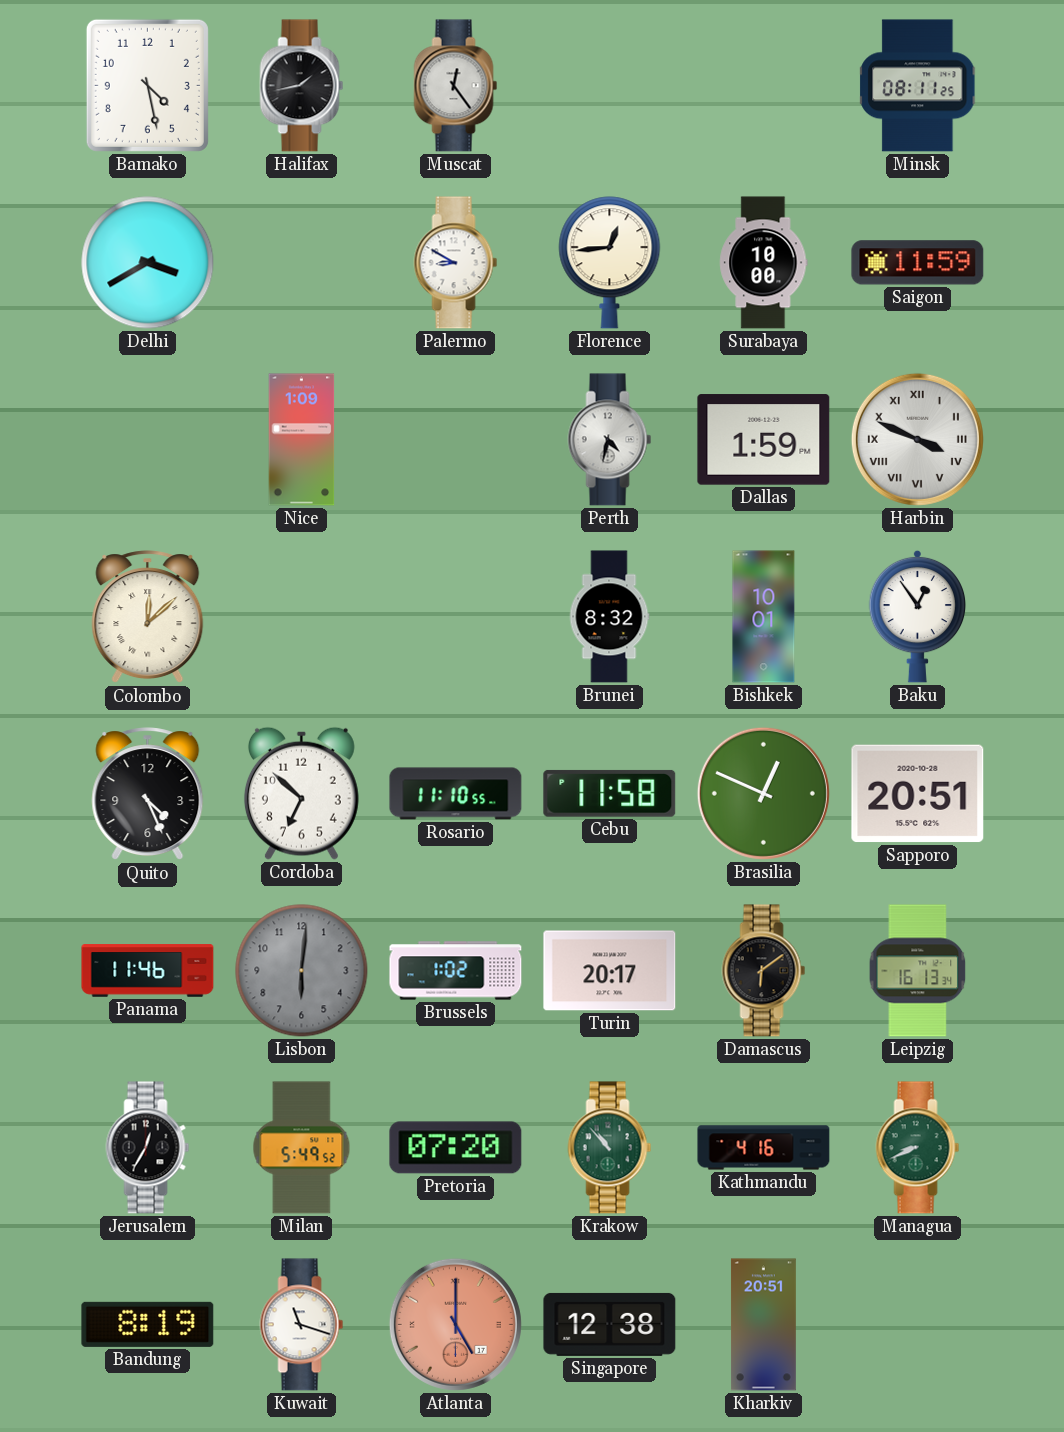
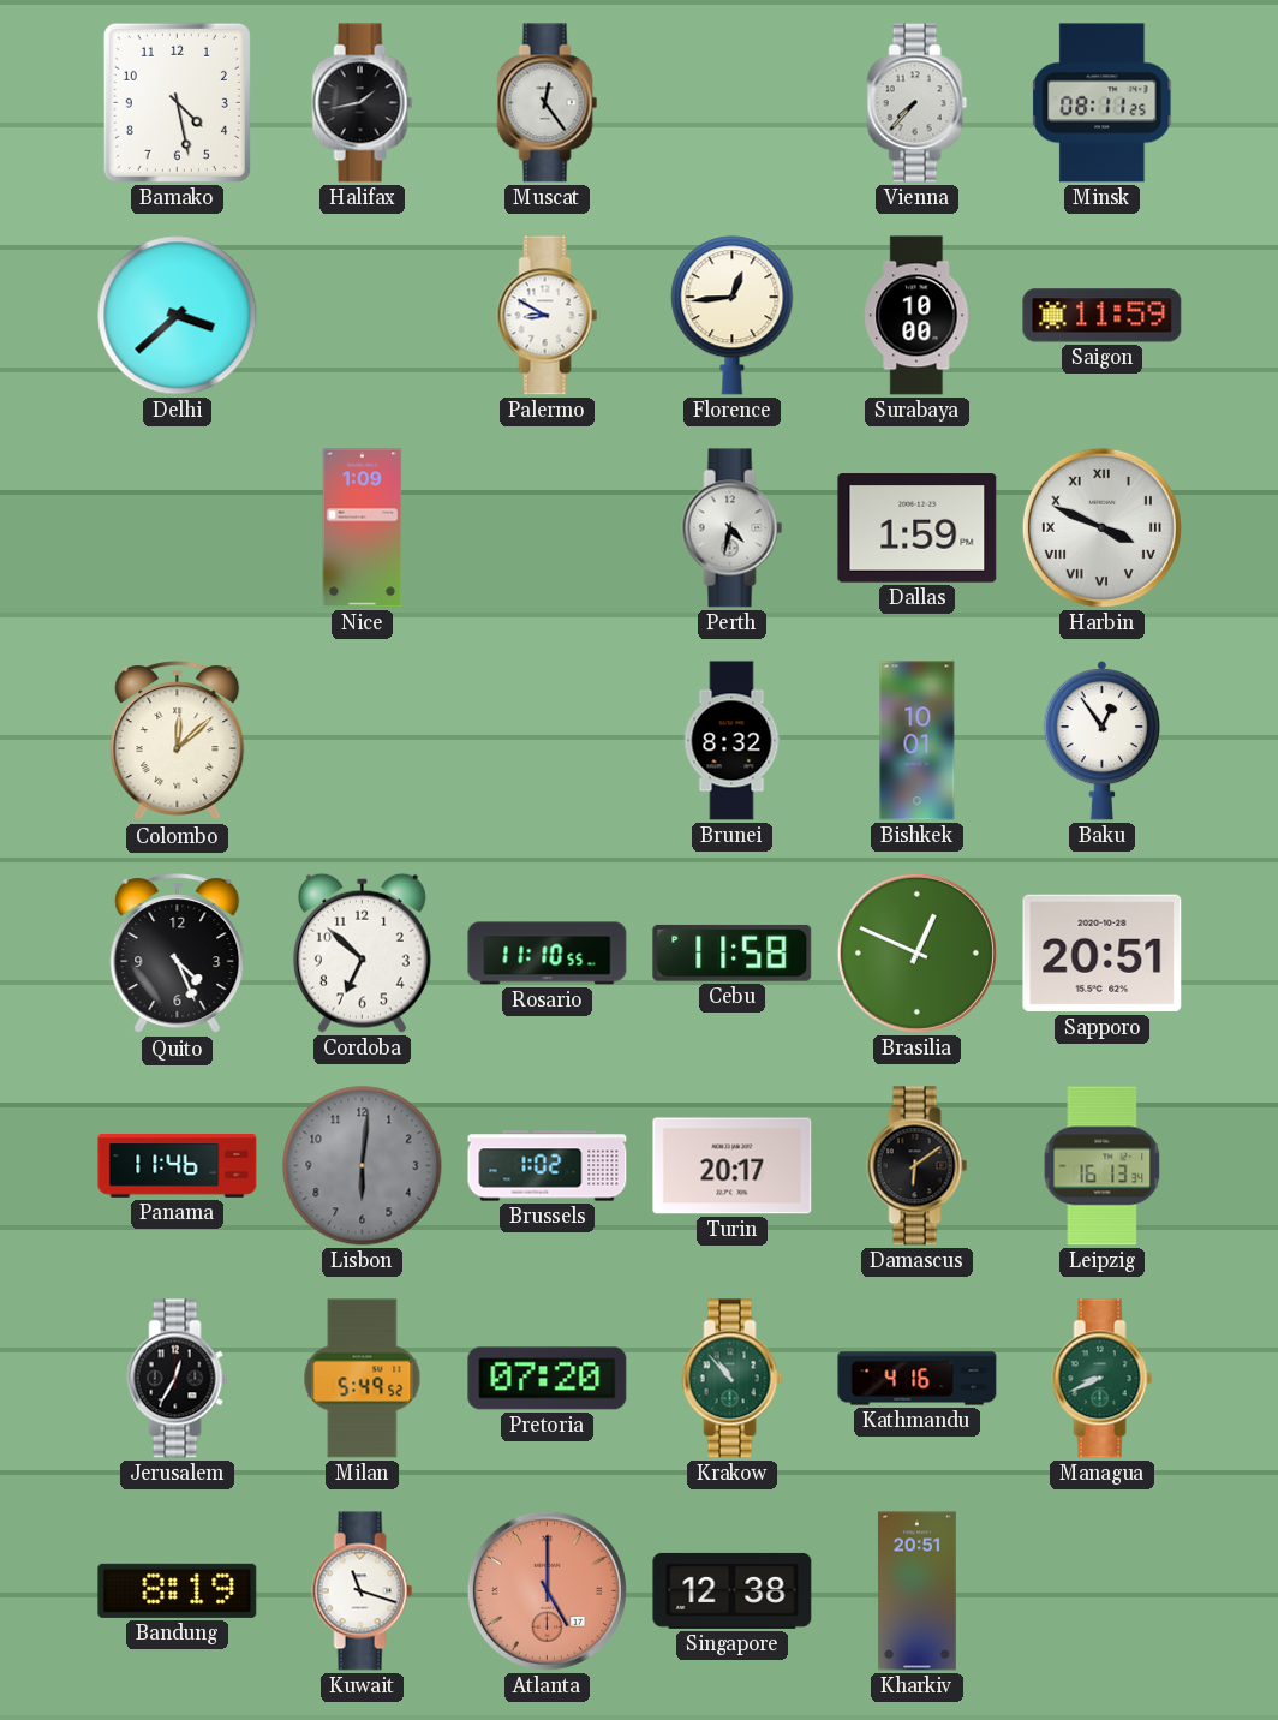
Vienna: none -> 7:37 (918, 103)
Delhi: 3:40 -> 3:38 (178, 316)
